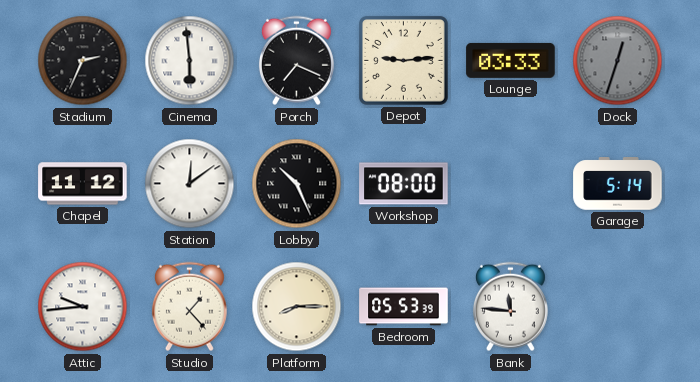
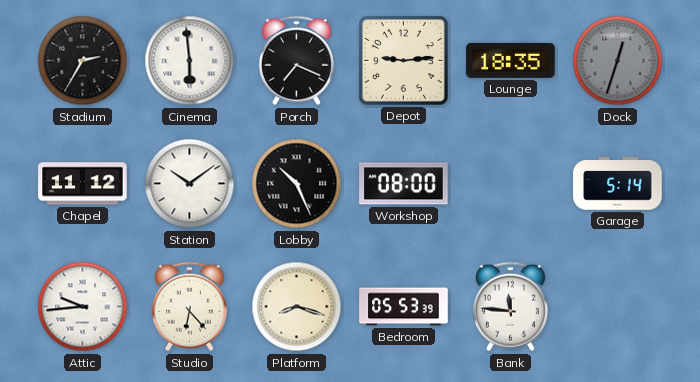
Stadium: 2:34 -> 2:35 (83, 61)
Lounge: 03:33 -> 18:35 (511, 60)
Station: 12:09 -> 10:09 (190, 184)
Studio: 1:23 -> 6:23 (189, 307)
Platform: 8:15 -> 8:18 (297, 307)
